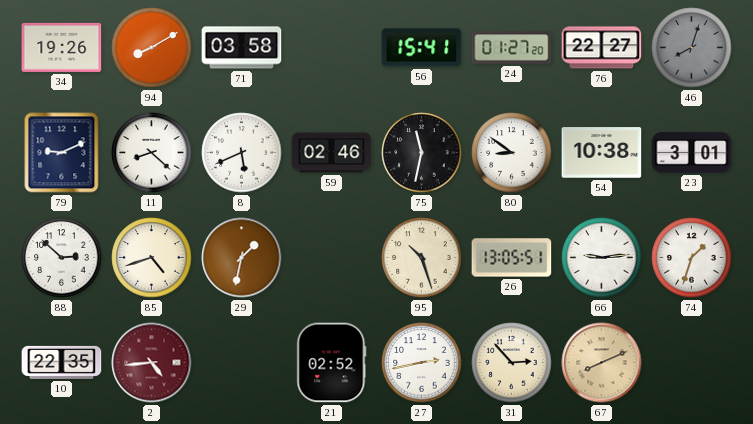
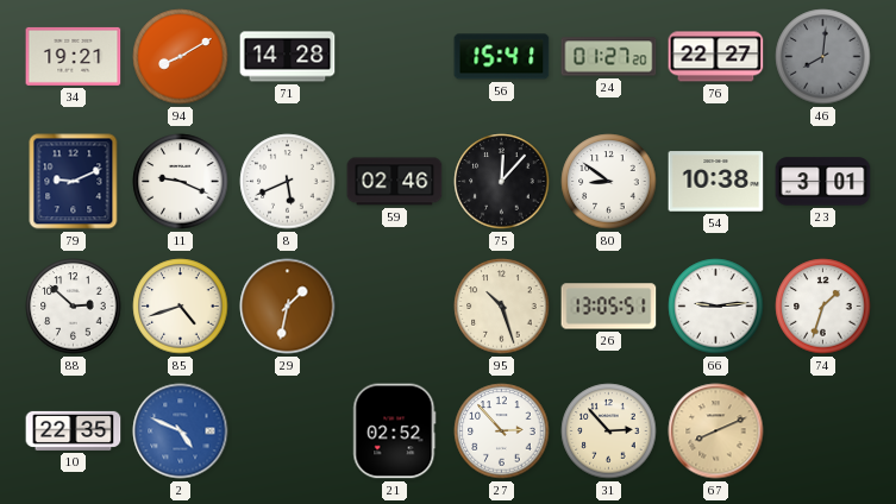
34: 19:26 -> 19:21 (74, 56)
71: 03:58 -> 14:28 (288, 57)
46: 8:03 -> 8:01 (823, 57)
11: 8:22 -> 9:19 (181, 182)
75: 11:32 -> 12:07 (502, 182)
2: 4:44 -> 4:49 (181, 431)
2 dial: burgundy -> blue (181, 431)
27: 2:43 -> 2:53 (502, 431)
